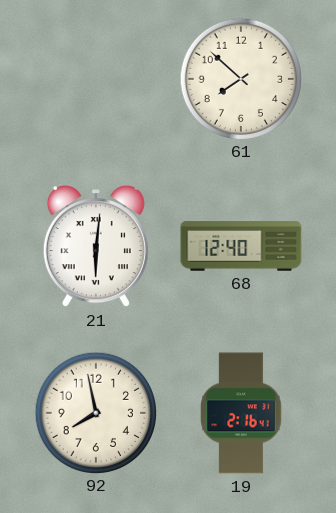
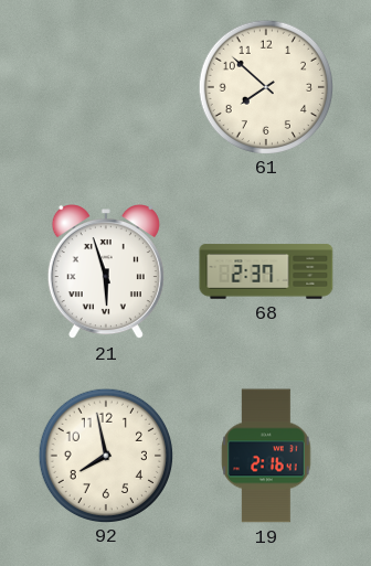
21: 6:01 -> 5:57 (106, 273)
68: 12:40 -> 2:37 (266, 271)
